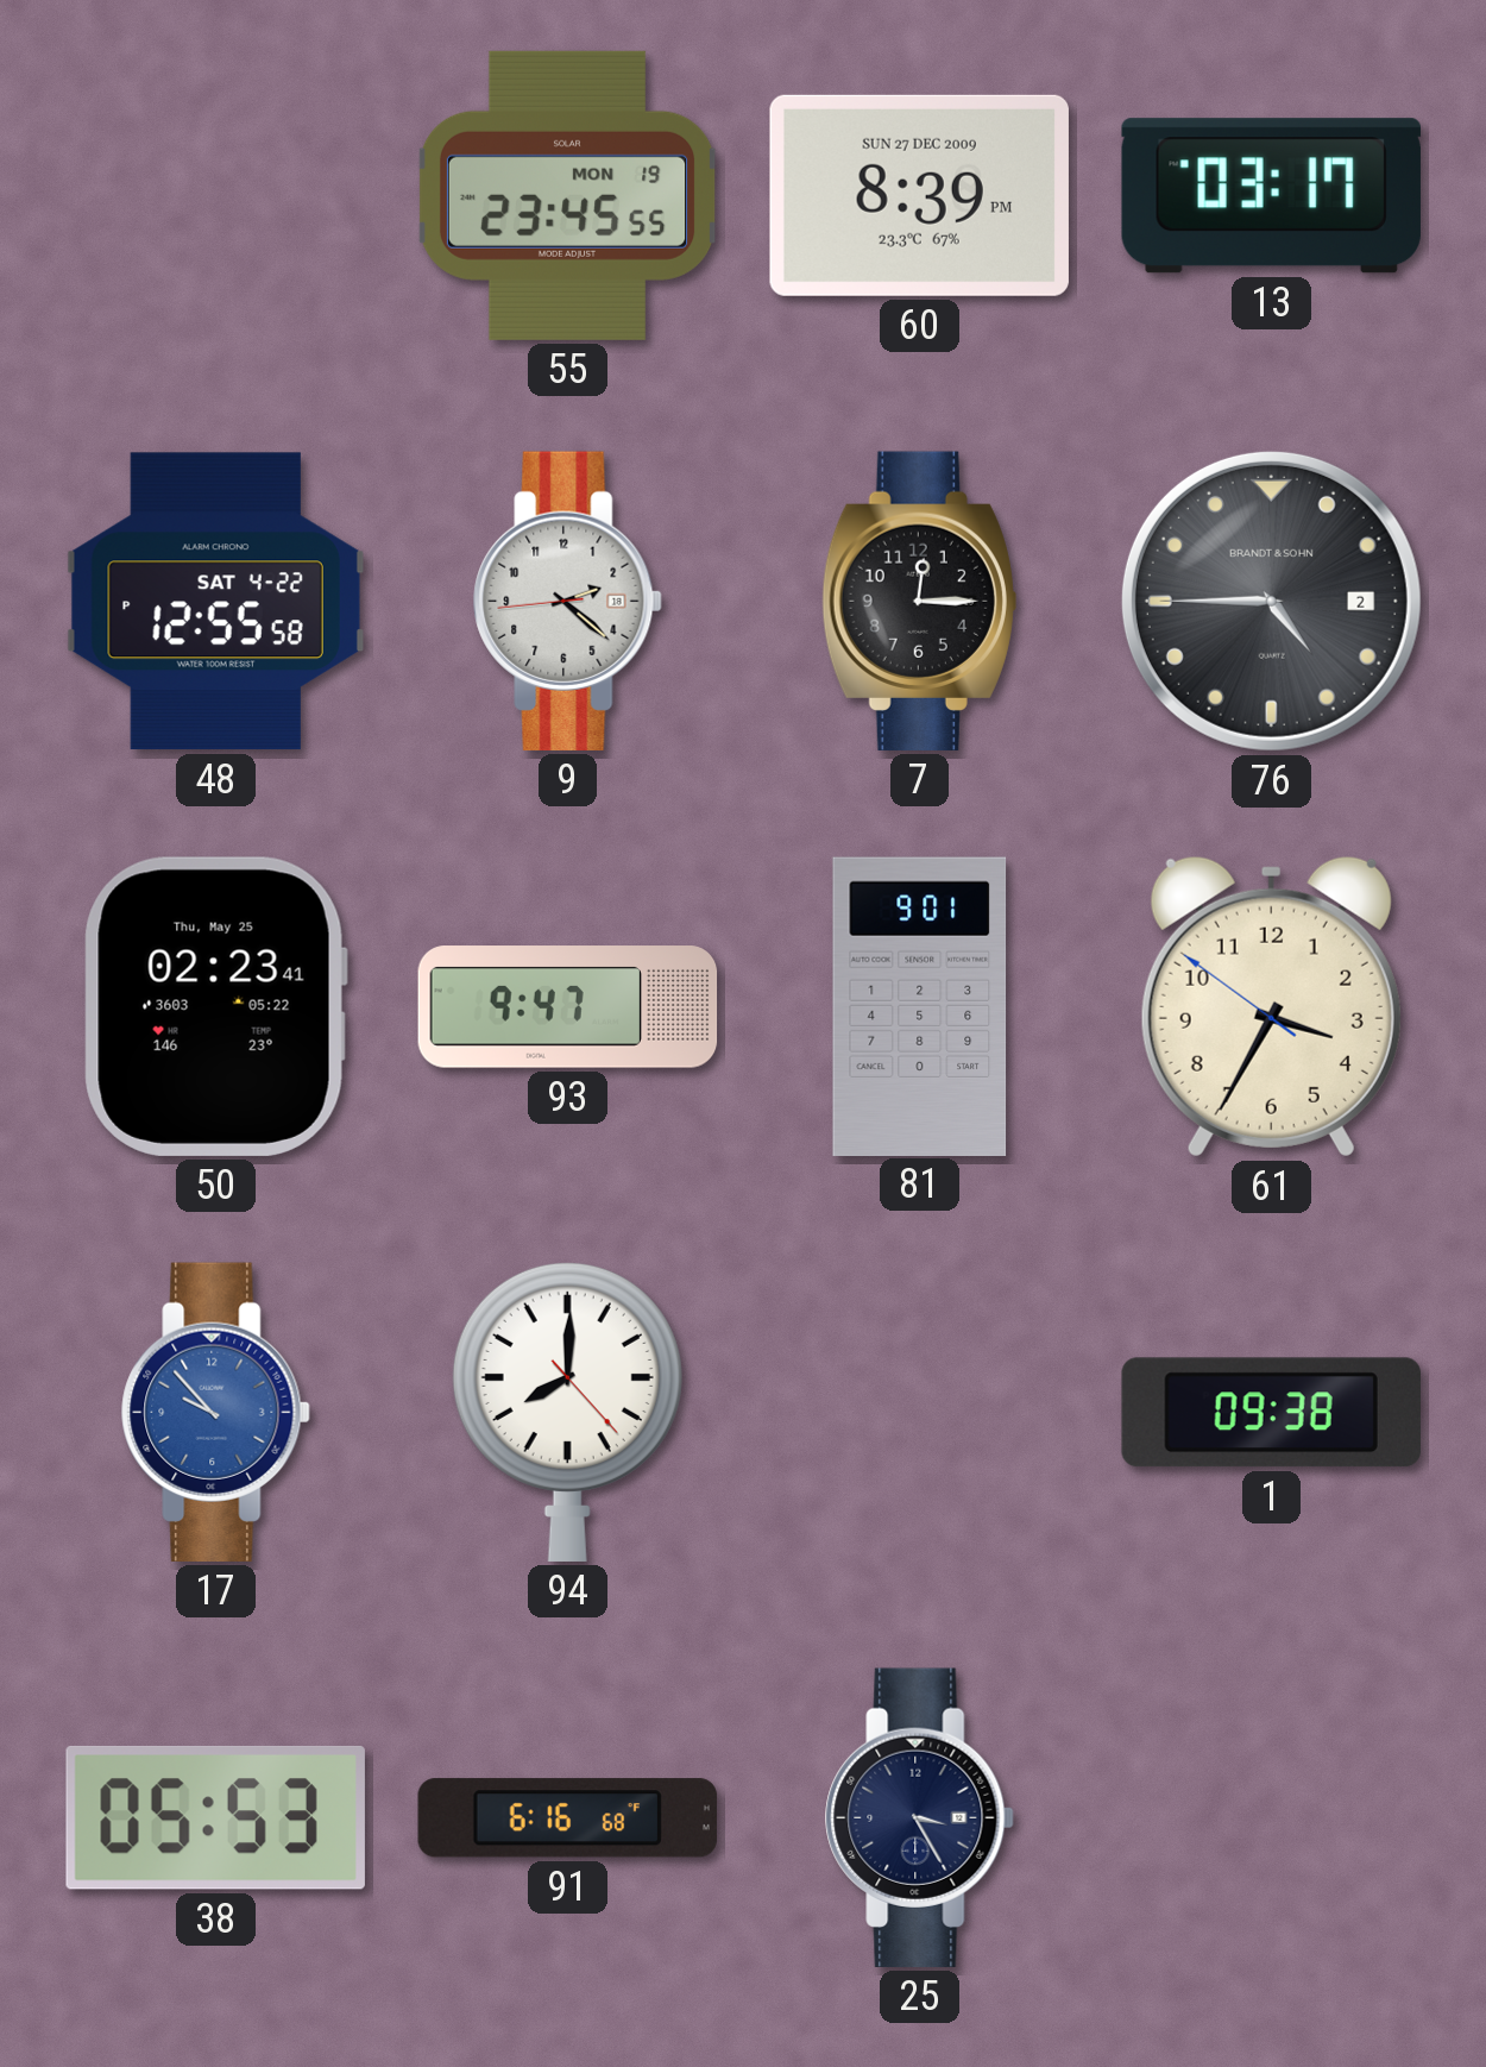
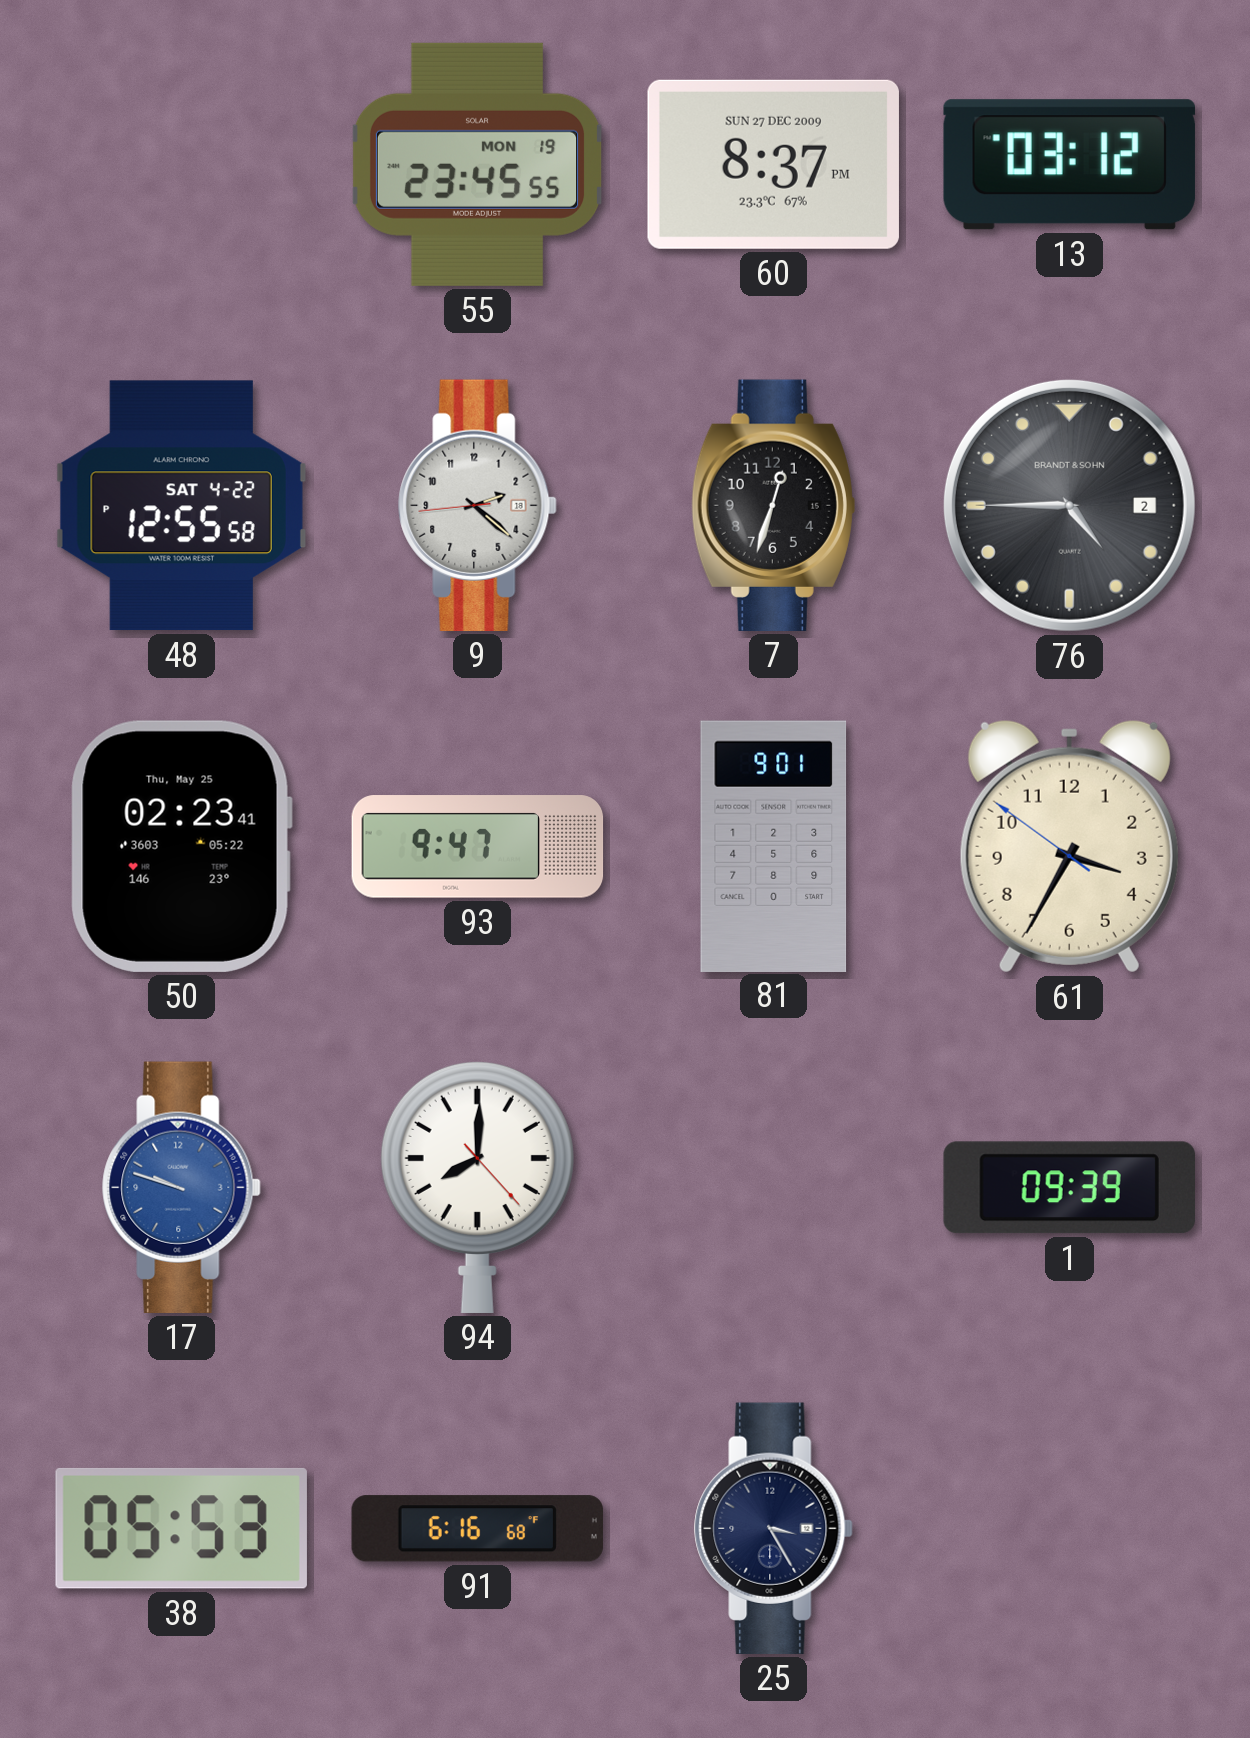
60: 8:39 -> 8:37 (773, 164)
13: 03:17 -> 03:12 (1069, 165)
7: 12:15 -> 12:33 (773, 505)
17: 9:53 -> 9:48 (182, 1187)
1: 09:38 -> 09:39 (1069, 1188)
